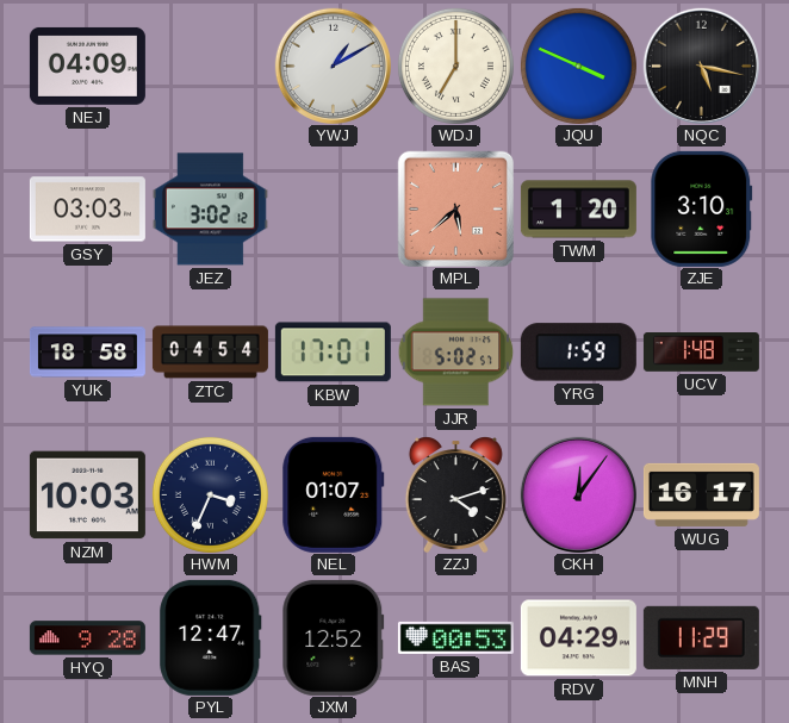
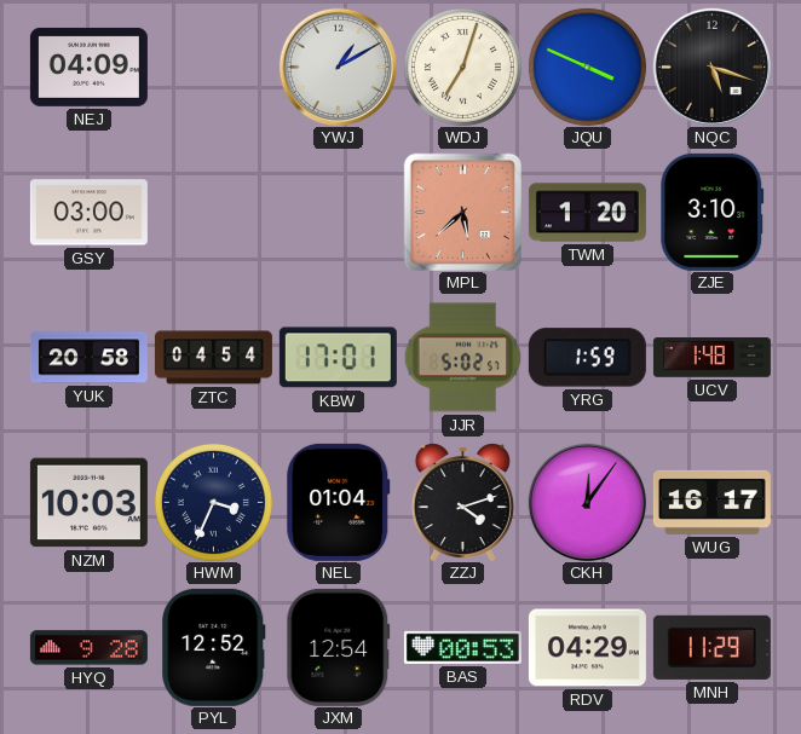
WDJ: 7:00 -> 7:03 (462, 67)
NQC: 5:17 -> 5:18 (711, 67)
GSY: 03:03 -> 03:00 (88, 213)
JEZ: 3:02 -> none (210, 210)
YUK: 18:58 -> 20:58 (88, 358)
NEL: 01:07 -> 01:04 (339, 502)
PYL: 12:47 -> 12:52 (214, 647)
JXM: 12:52 -> 12:54 (339, 647)
